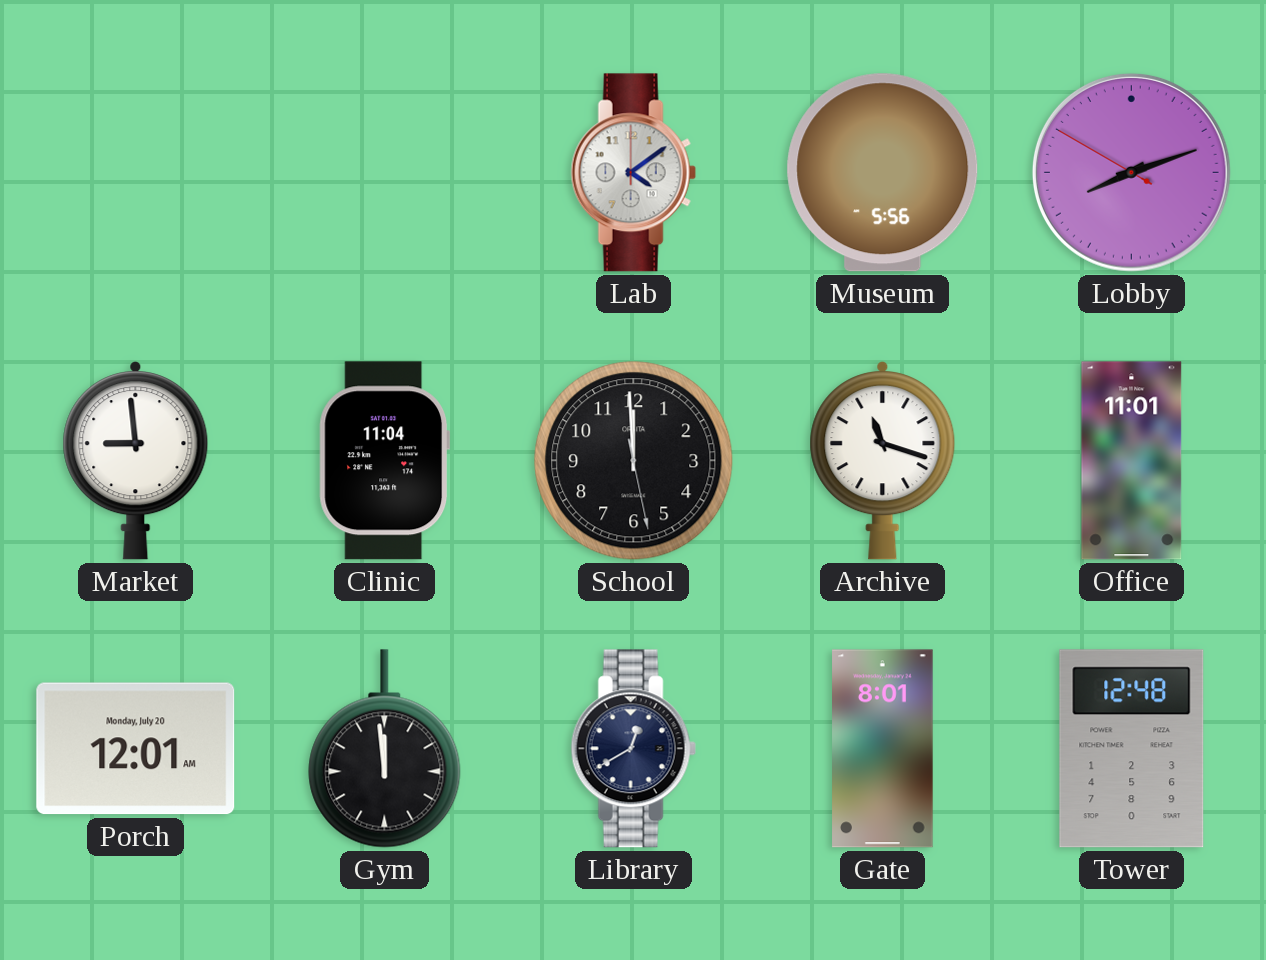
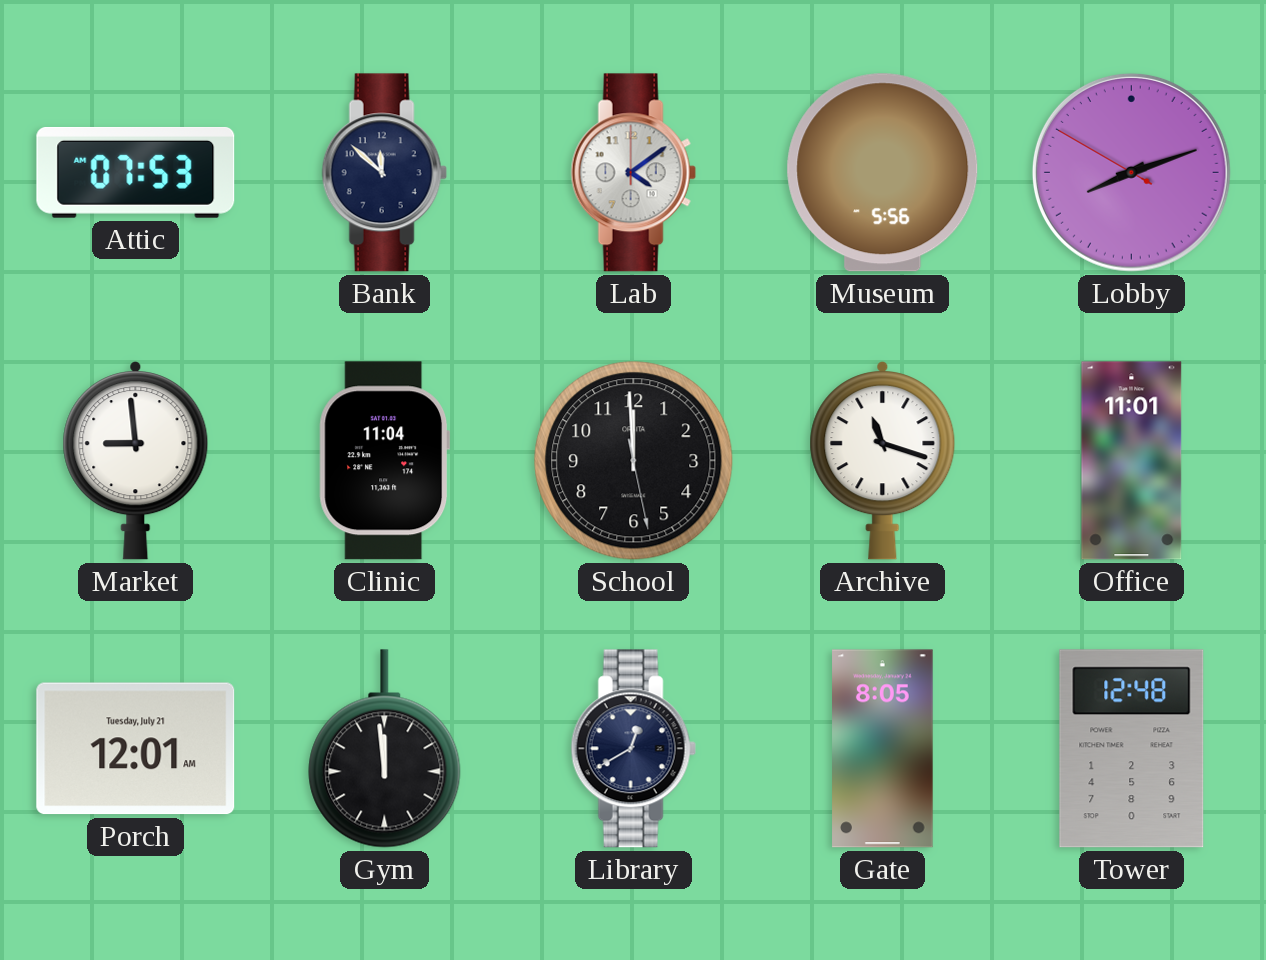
Attic: none -> 07:53 (136, 172)
Bank: none -> 11:52 (384, 173)
Porch date: Monday, July 20 -> Tuesday, July 21 (136, 749)
Gate: 8:01 -> 8:05 (883, 749)
